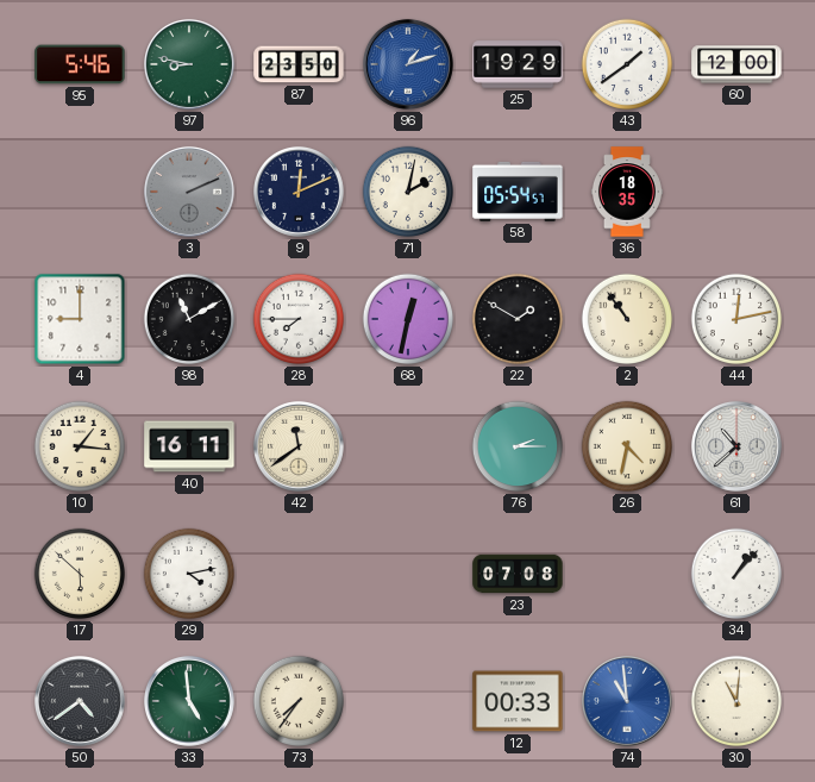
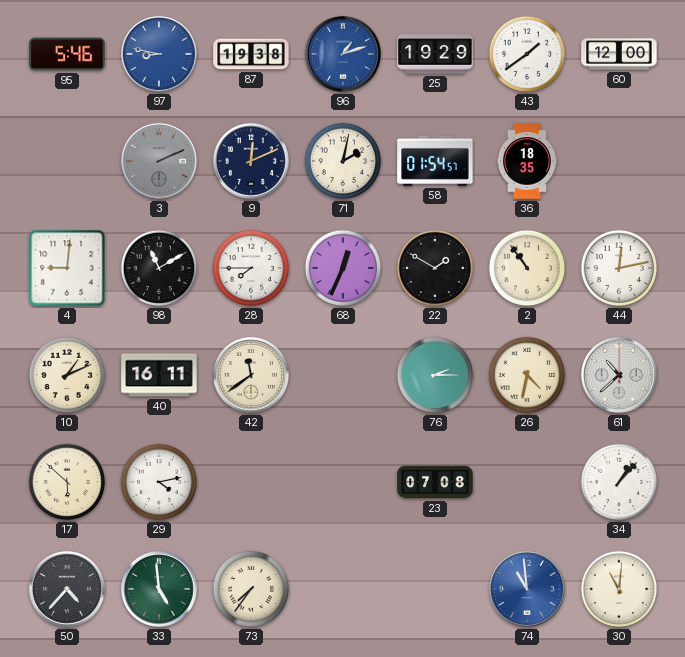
97 dial: green -> blue (159, 54)
87: 23:50 -> 19:38 (251, 54)
58: 05:54 -> 01:54 (435, 161)
4: 9:00 -> 9:01 (67, 268)
68: 12:32 -> 12:34 (343, 268)
10: 1:16 -> 1:11 (67, 375)
50: 4:39 -> 4:37 (67, 589)
12: 00:33 -> none (518, 701)
